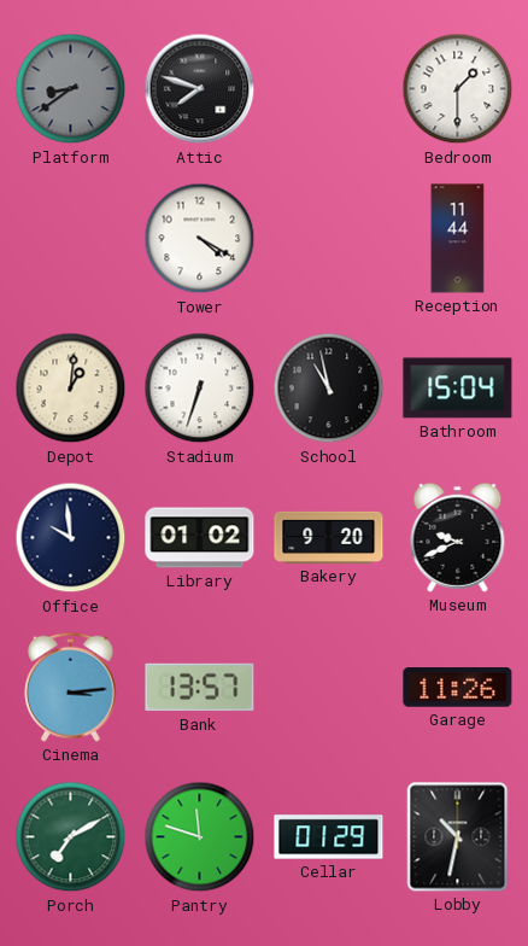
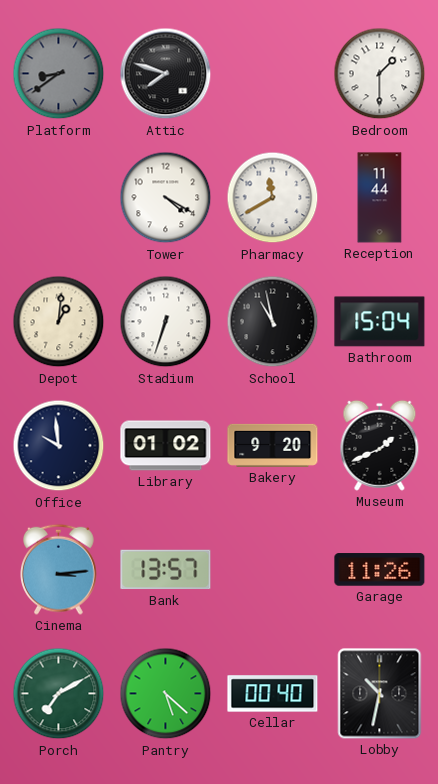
Pharmacy: none -> 11:40 (273, 198)
Museum: 9:41 -> 1:41 (380, 445)
Pantry: 11:48 -> 5:22 (166, 694)
Cellar: 01:29 -> 00:40 (273, 694)
